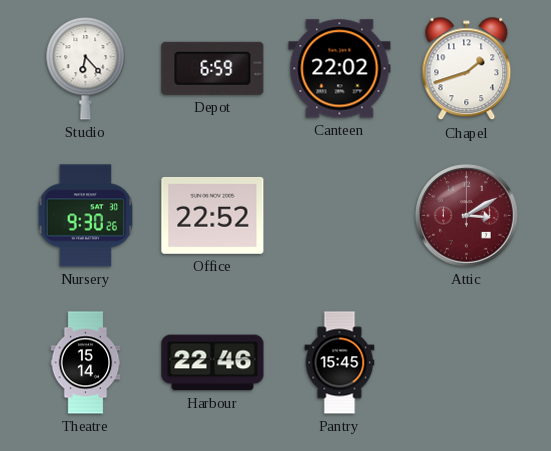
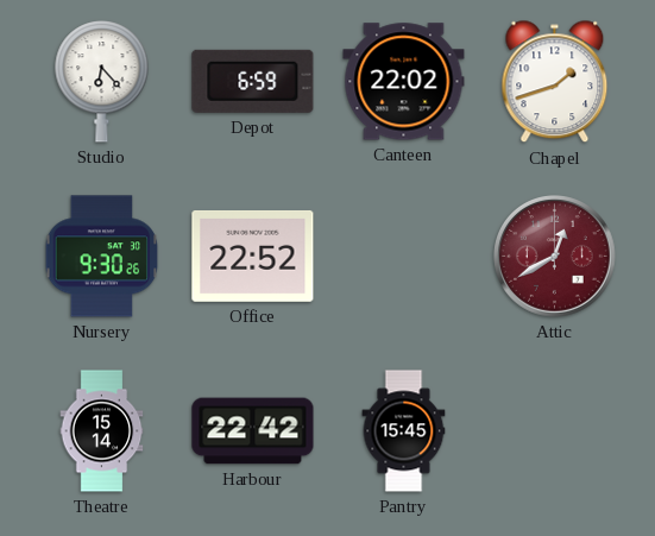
Attic: 3:10 -> 12:40 (555, 257)
Harbour: 22:46 -> 22:42 (253, 431)
